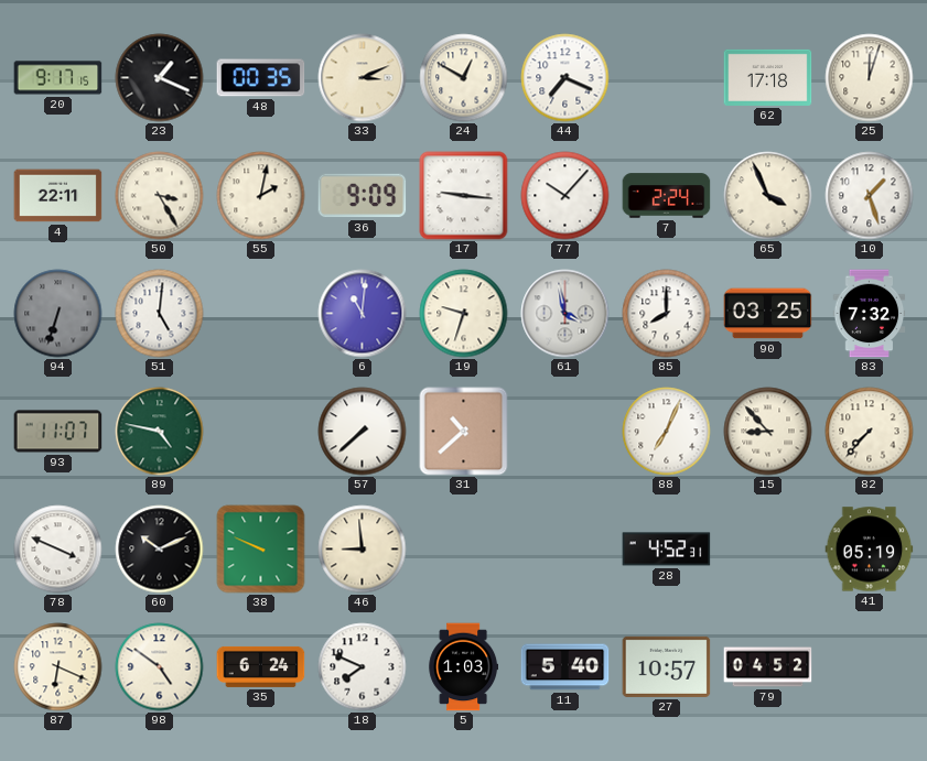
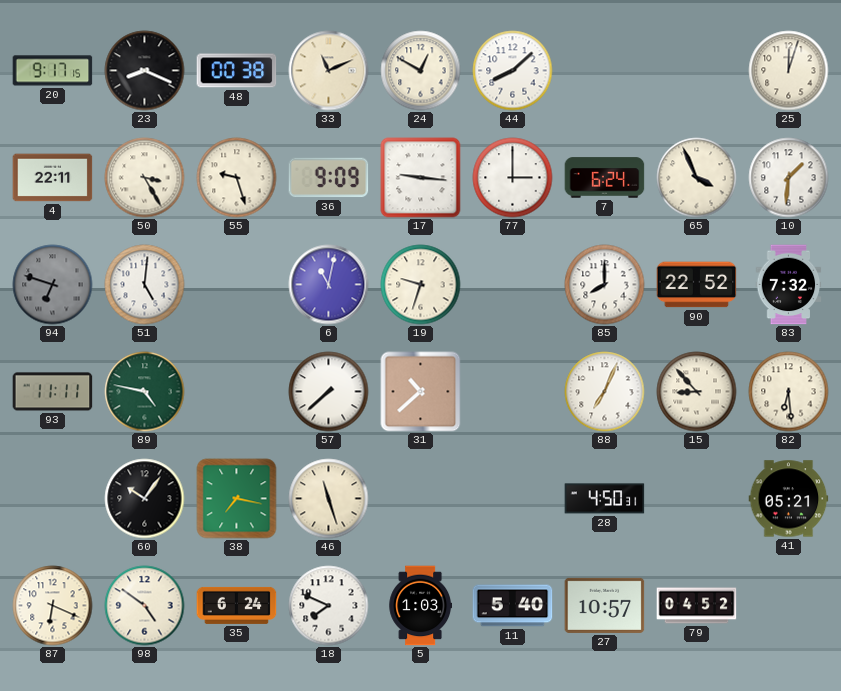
23: 1:19 -> 8:19 (145, 71)
48: 00:35 -> 00:38 (237, 71)
33: 3:11 -> 11:11 (329, 71)
44: 7:19 -> 8:08 (513, 71)
62: 17:18 -> none (768, 77)
55: 2:02 -> 9:27 (237, 178)
77: 10:07 -> 3:00 (513, 178)
7: 2:24 -> 6:24 (605, 178)
10: 1:27 -> 1:31 (789, 178)
94: 6:33 -> 6:48 (53, 285)
6: 11:01 -> 11:02 (329, 285)
61: 3:58 -> none (565, 314)
90: 03:25 -> 22:52 (697, 285)
93: 11:07 -> 11:11 (53, 392)
82: 7:37 -> 6:29 (789, 392)
78: 3:49 -> none (58, 550)
60: 10:11 -> 10:06 (145, 499)
38: 9:49 -> 7:17 (237, 499)
46: 8:59 -> 11:27 (329, 499)
28: 4:52 -> 4:50 (605, 499)
41: 05:19 -> 05:21 (789, 499)
